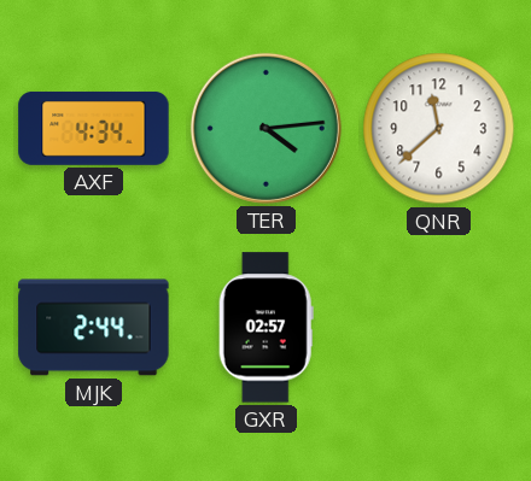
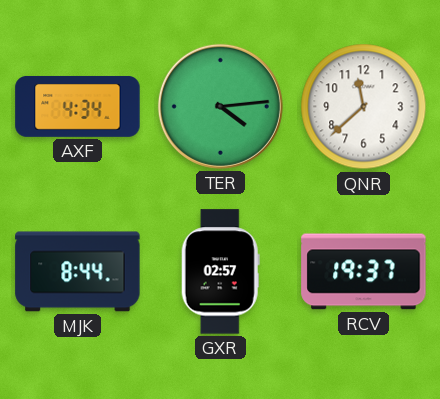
MJK: 2:44 -> 8:44 (78, 272)
RCV: none -> 19:37 (364, 272)
